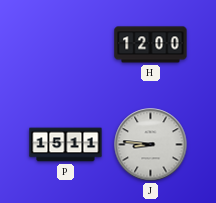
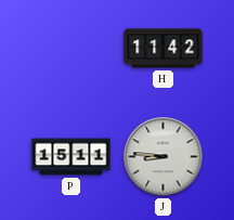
H: 12:00 -> 11:42 (164, 49)
